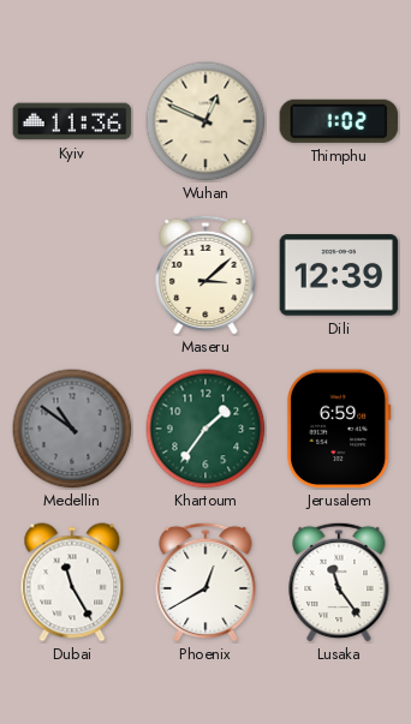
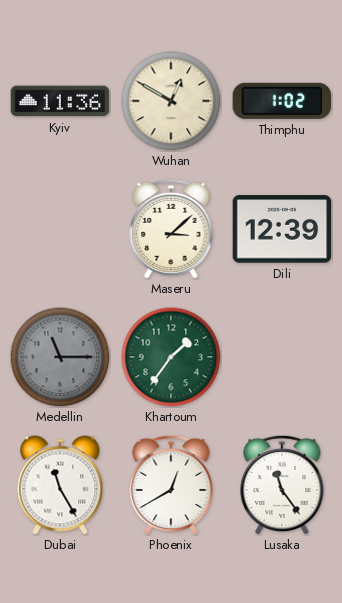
Wuhan: 12:49 -> 12:50 (171, 101)
Medellin: 10:51 -> 11:15 (60, 357)
Jerusalem: 6:59 -> none (339, 429)
